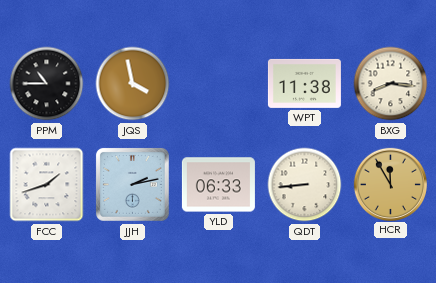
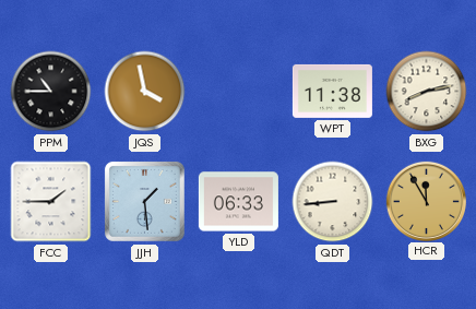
BXG: 8:16 -> 8:13 (427, 92)
FCC: 1:42 -> 1:45 (51, 202)
JJH: 2:13 -> 1:29 (144, 201)
